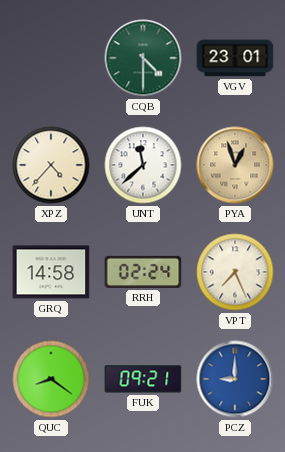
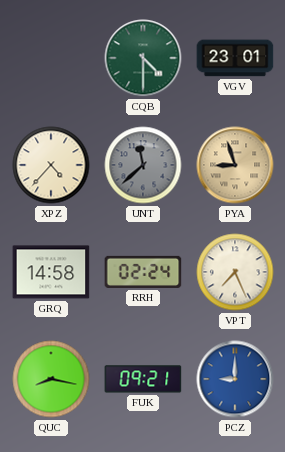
UNT dial: white -> grey (143, 165)
PYA: 12:57 -> 8:57 (235, 165)
QUC: 8:21 -> 8:17 (51, 379)
